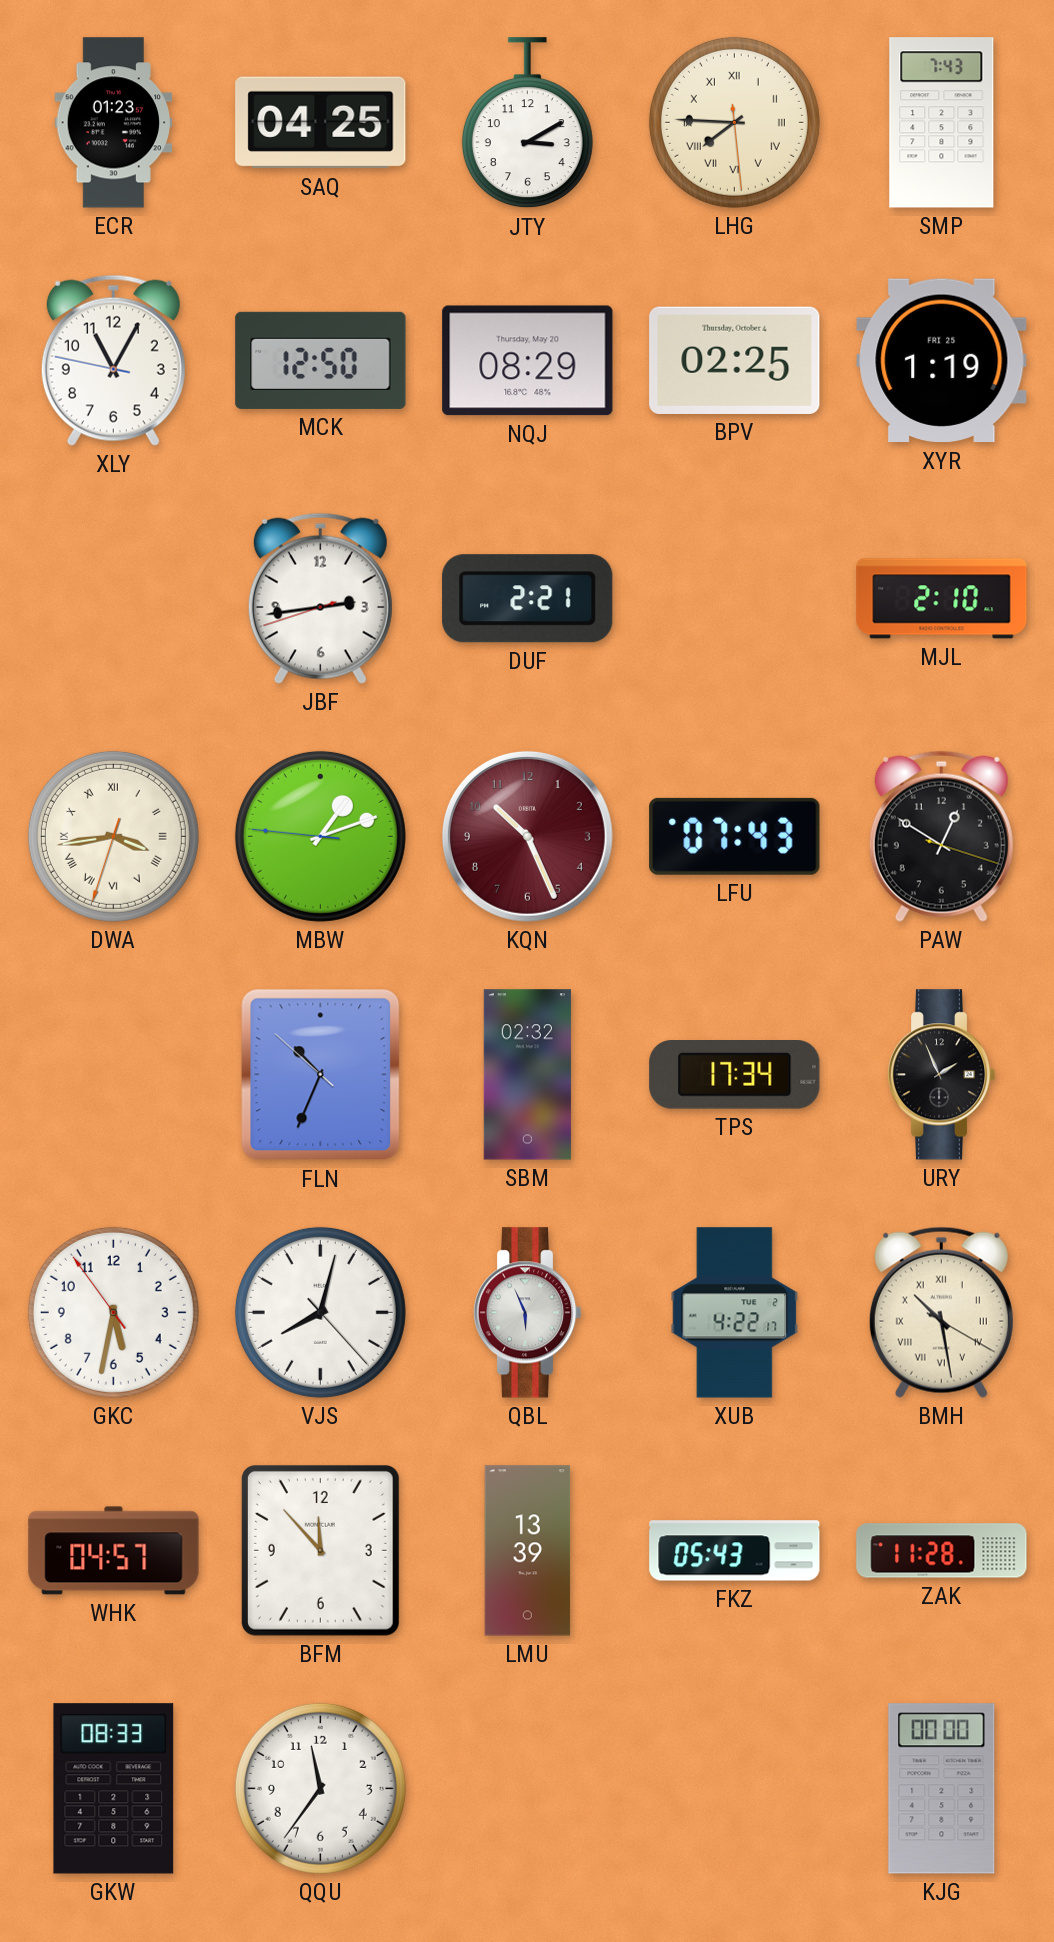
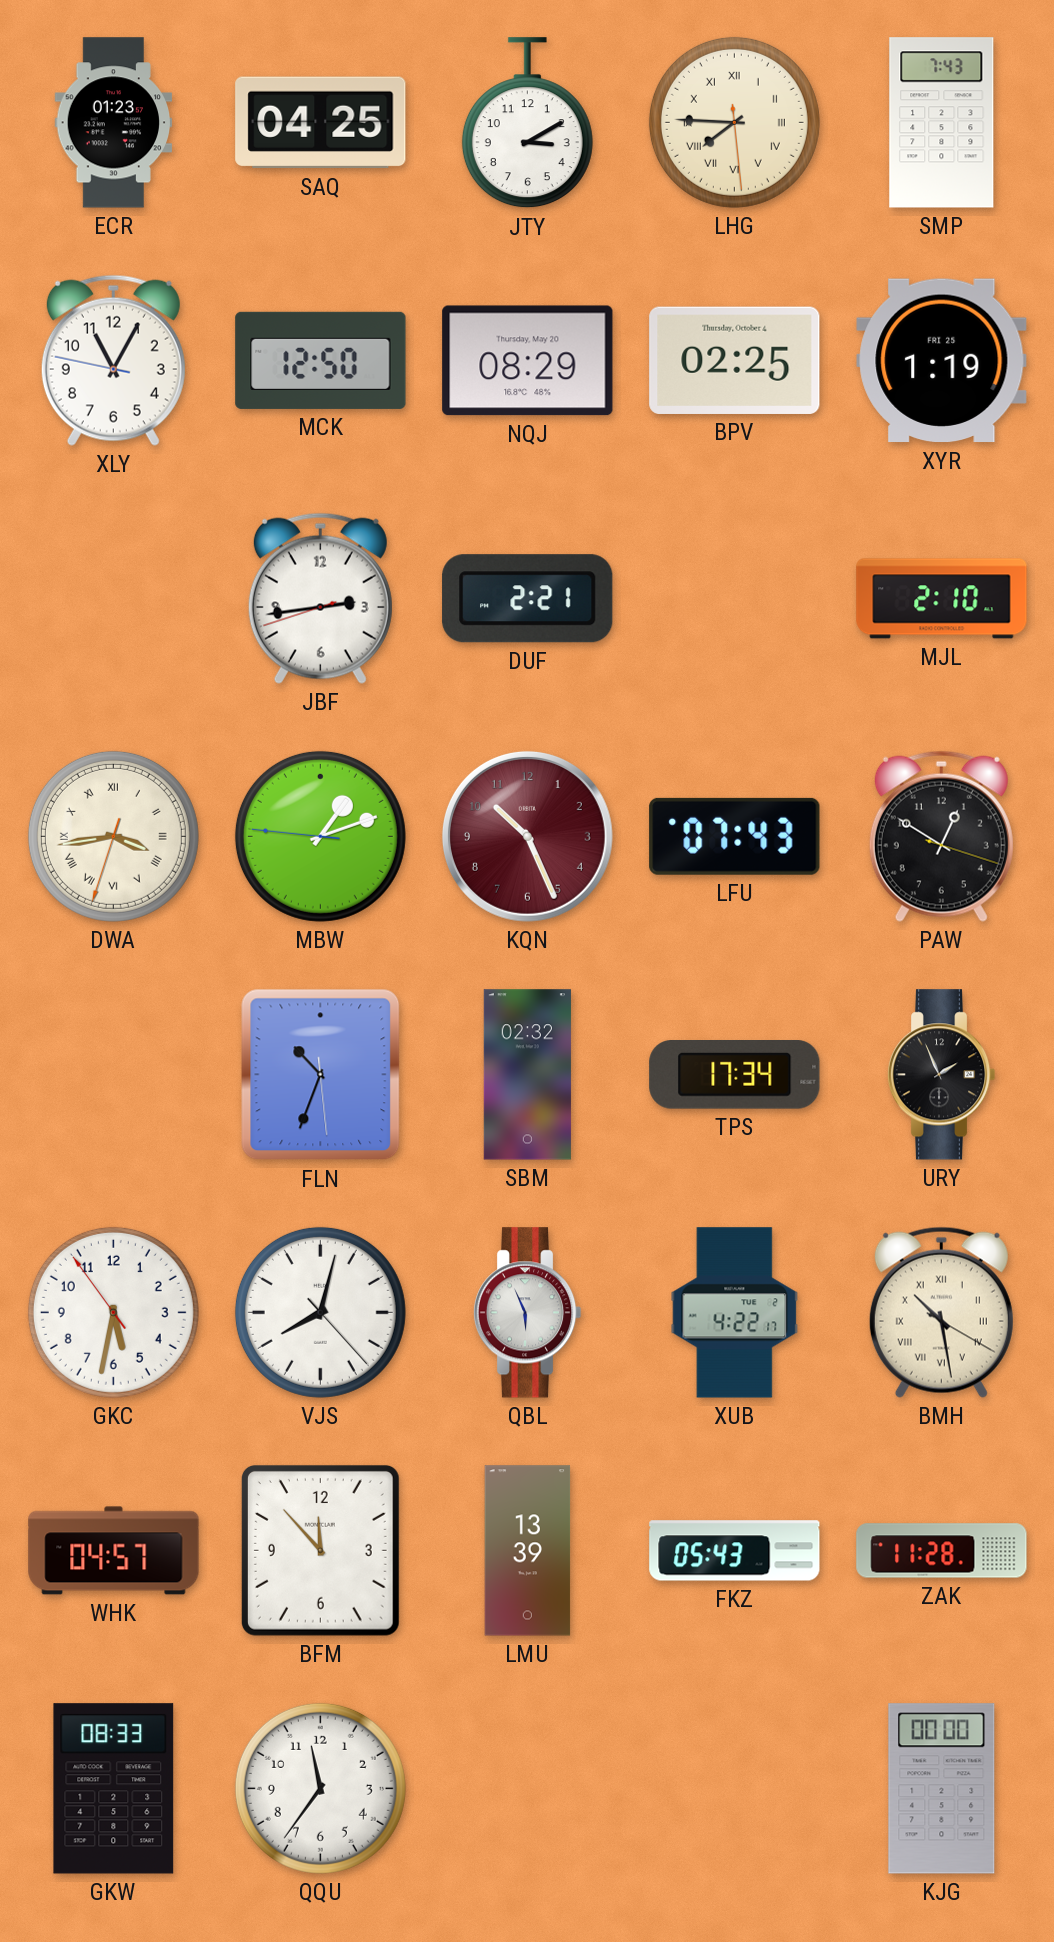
FLN: 10:33:52 -> 10:33:29 (321, 1075)
